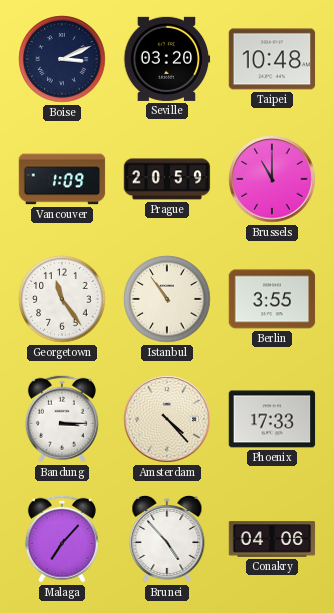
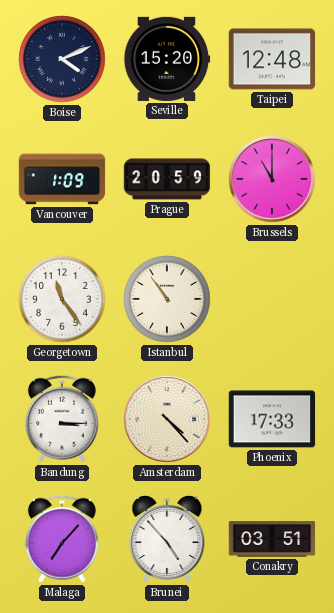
Boise: 3:11 -> 4:11 (62, 59)
Seville: 03:20 -> 15:20 (167, 59)
Taipei: 10:48 -> 12:48 (272, 59)
Berlin: 3:55 -> none (272, 299)
Conakry: 04:06 -> 03:51 (272, 539)
